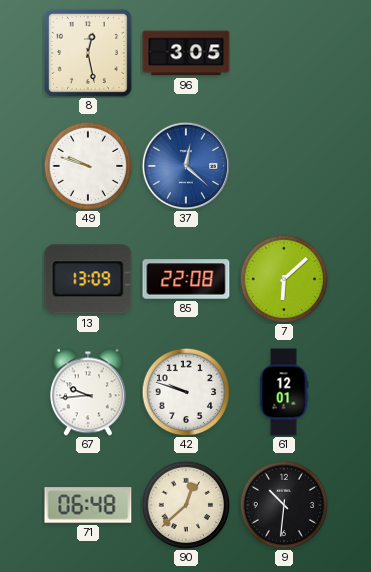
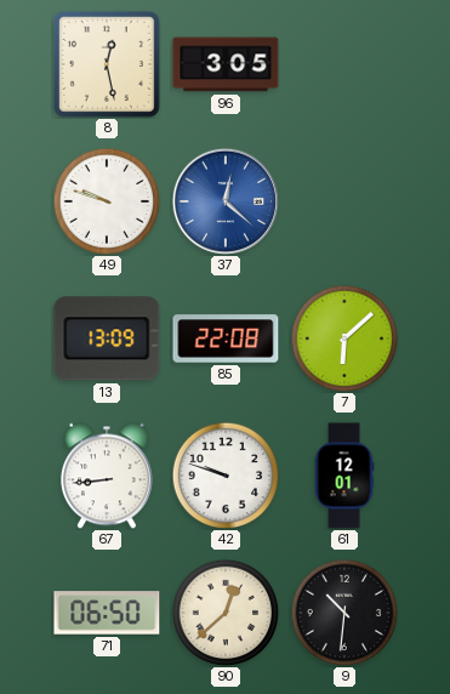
67: 9:44 -> 8:44 (107, 476)
71: 06:48 -> 06:50 (107, 613)
